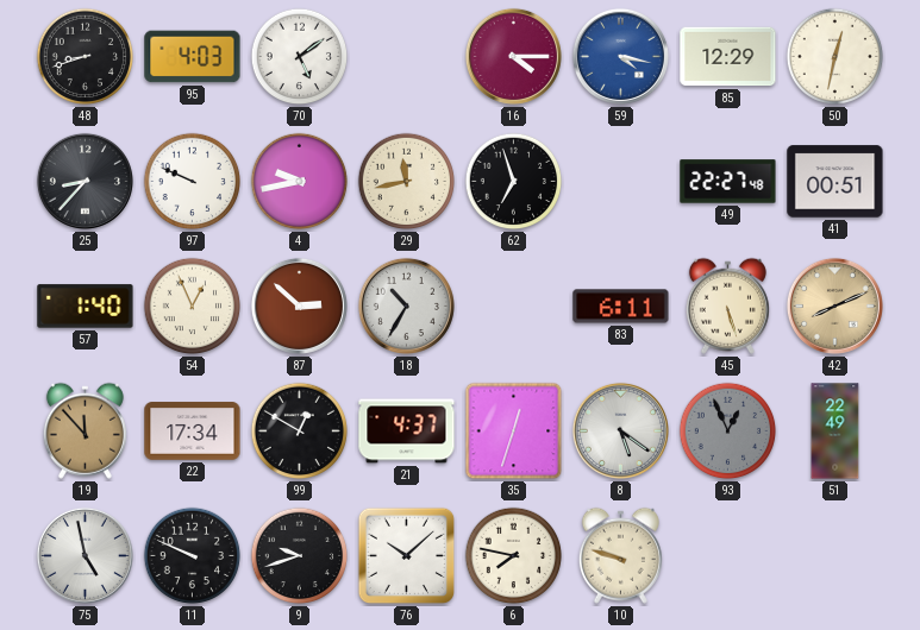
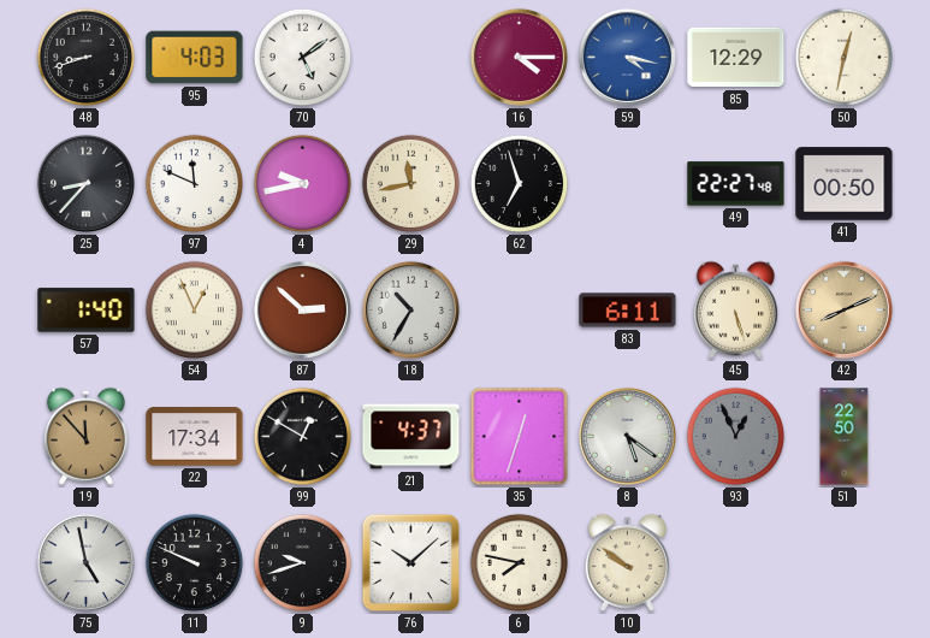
97: 9:49 -> 11:49 (195, 184)
41: 00:51 -> 00:50 (845, 184)
51: 22:49 -> 22:50 (845, 437)
10: 9:48 -> 9:51 (627, 562)
